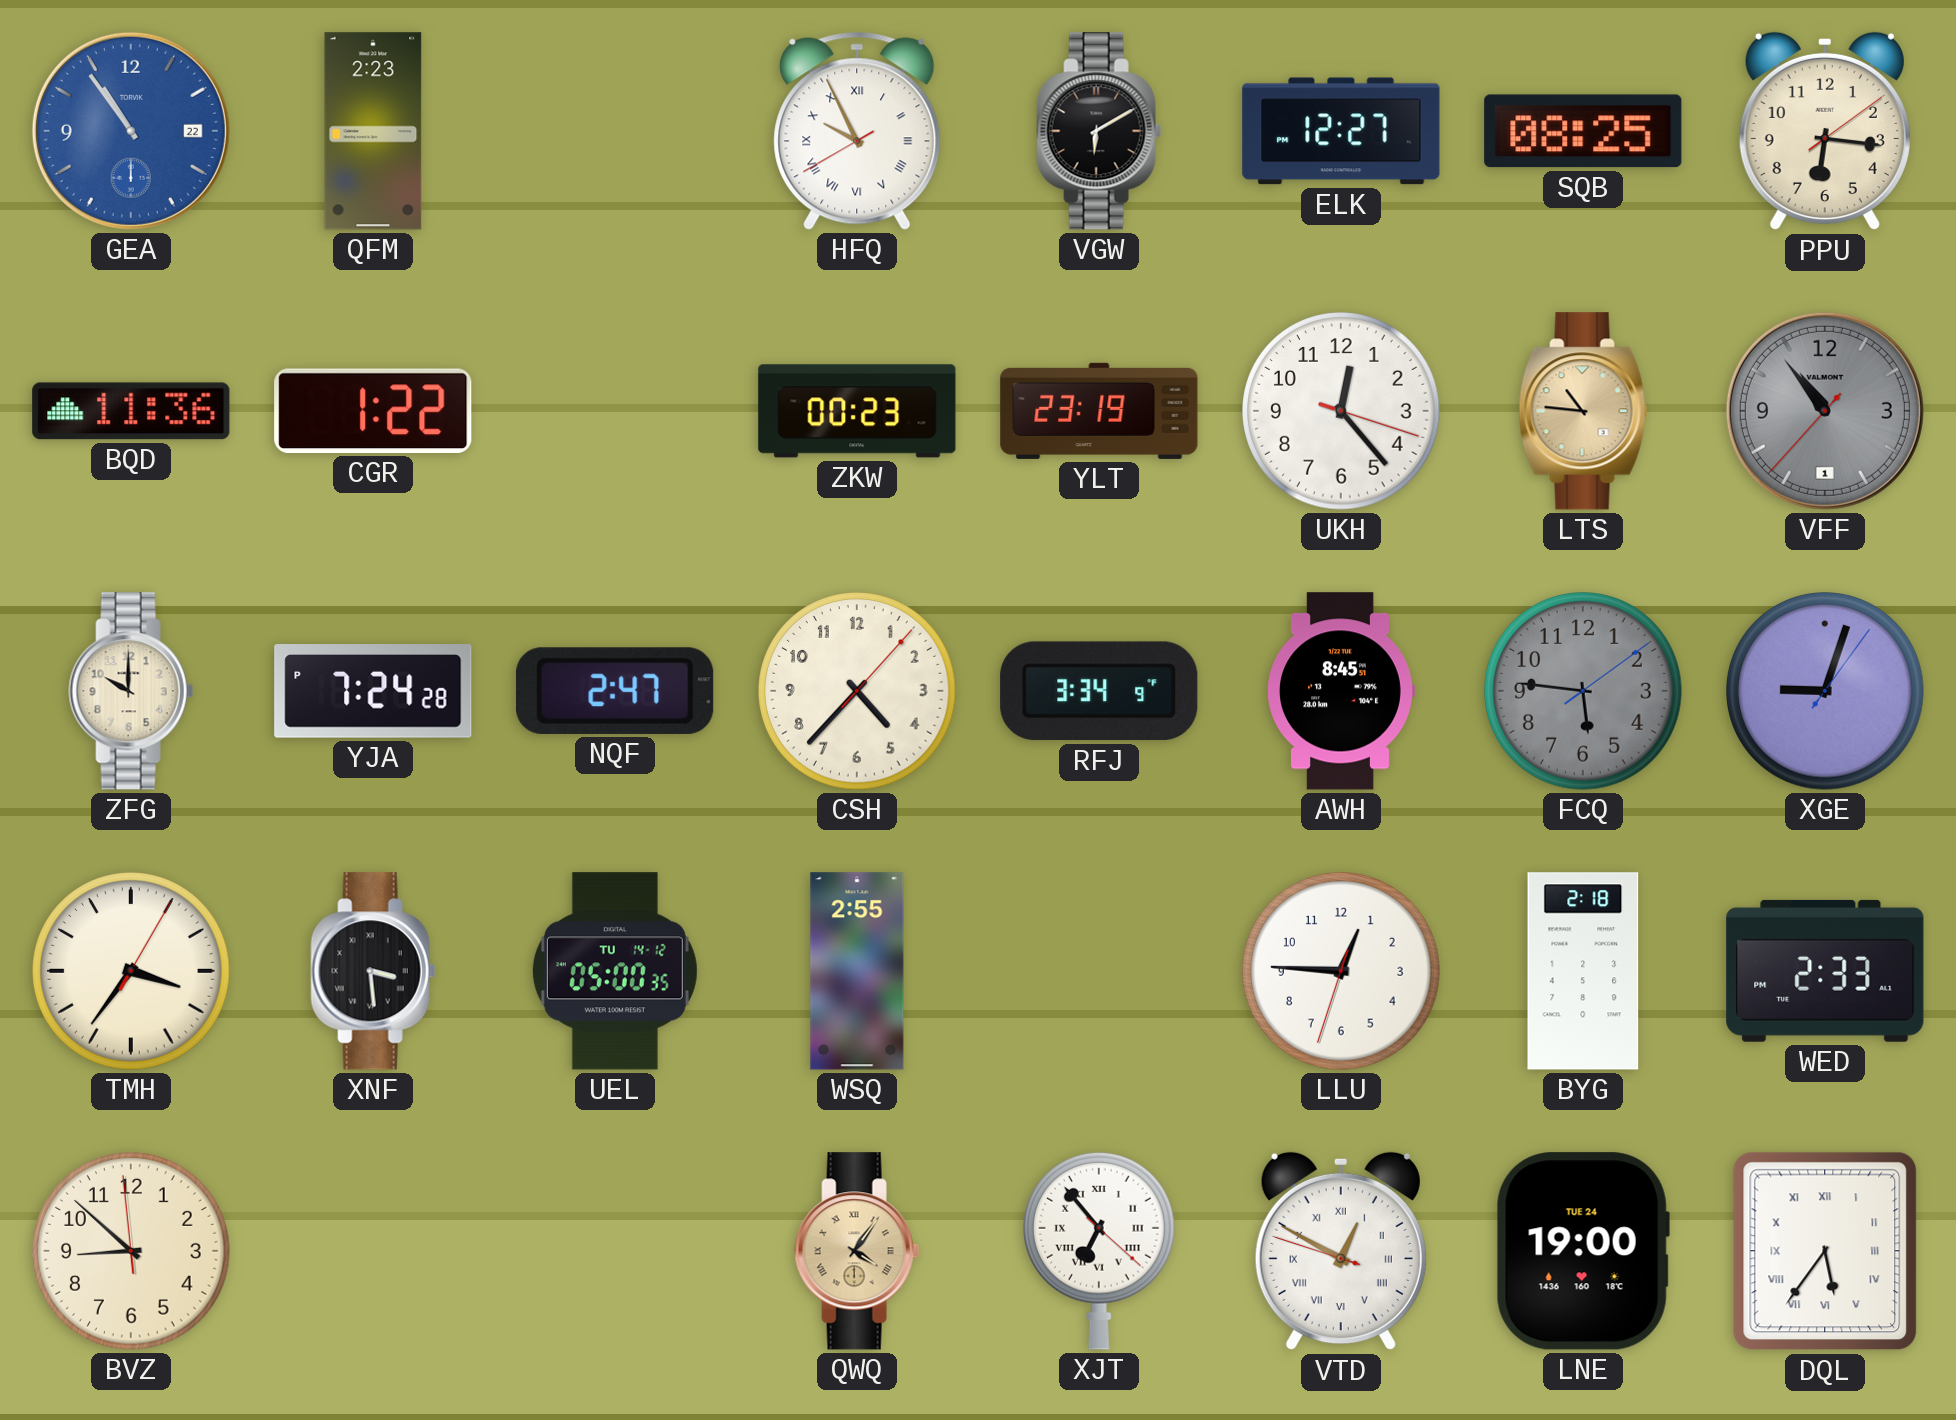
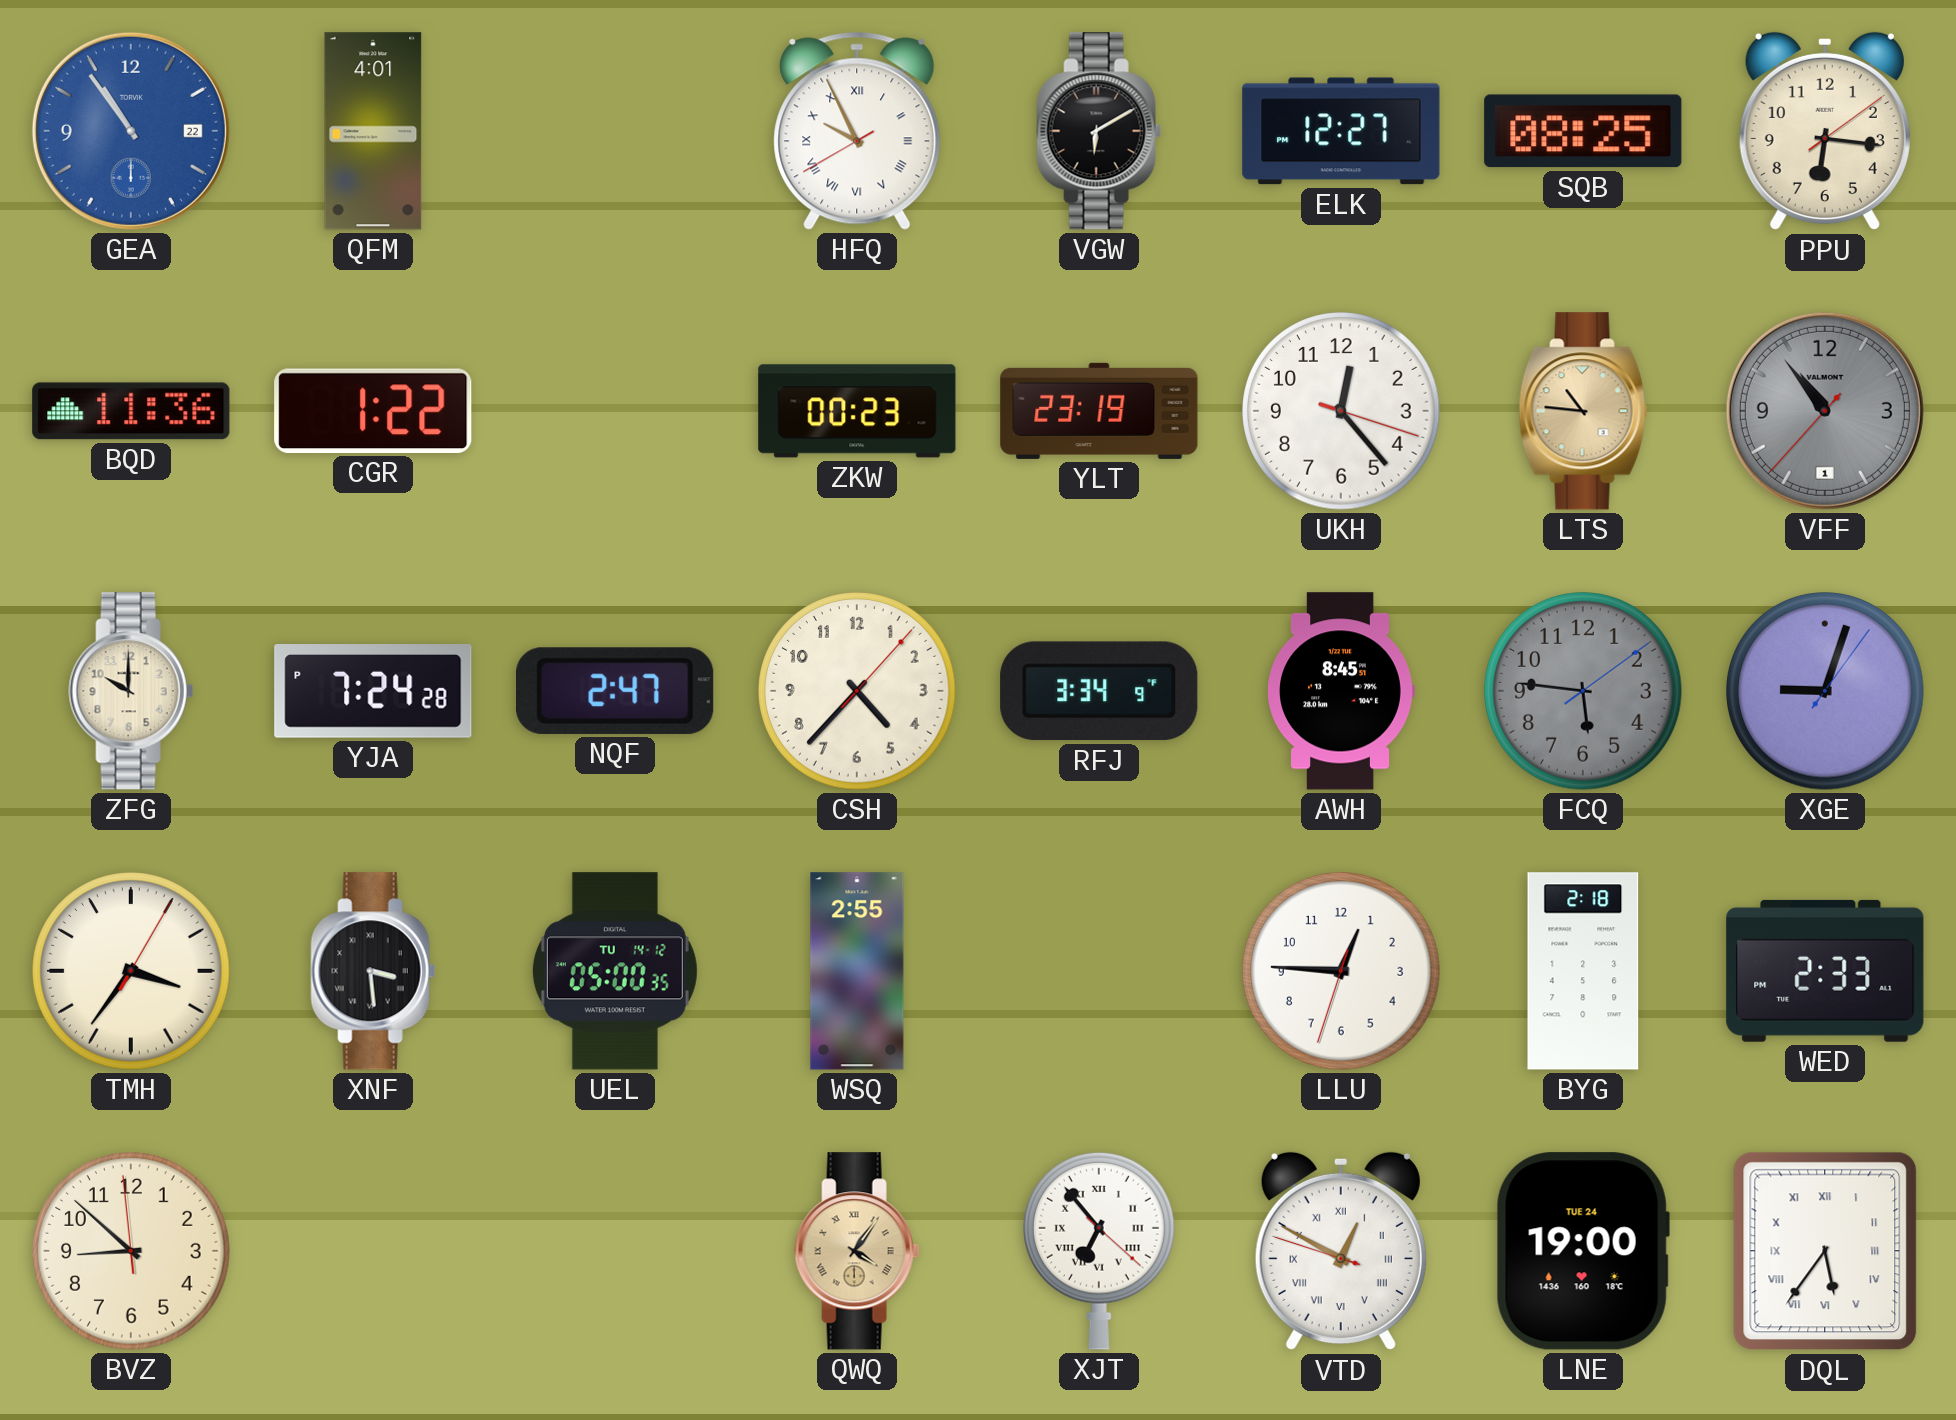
QFM: 2:23 -> 4:01 (373, 131)
